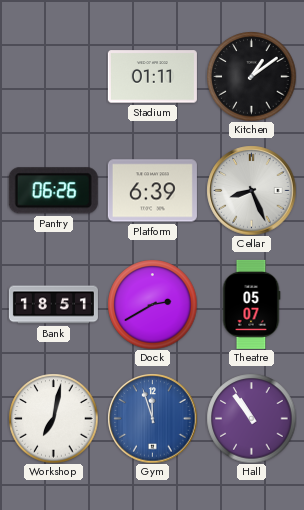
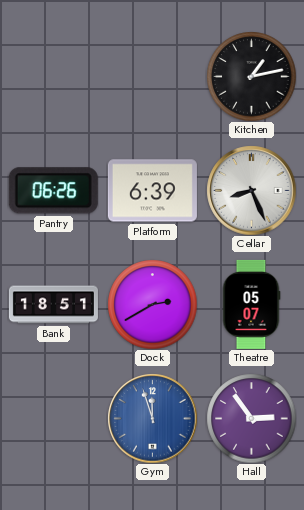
Stadium: 01:11 -> none (152, 77)
Kitchen: 1:09 -> 1:13 (251, 76)
Workshop: 7:02 -> none (53, 418)
Hall: 10:54 -> 2:54 (251, 418)
